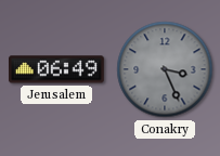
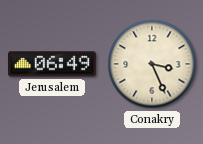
Conakry dial: grey -> cream (152, 64)
